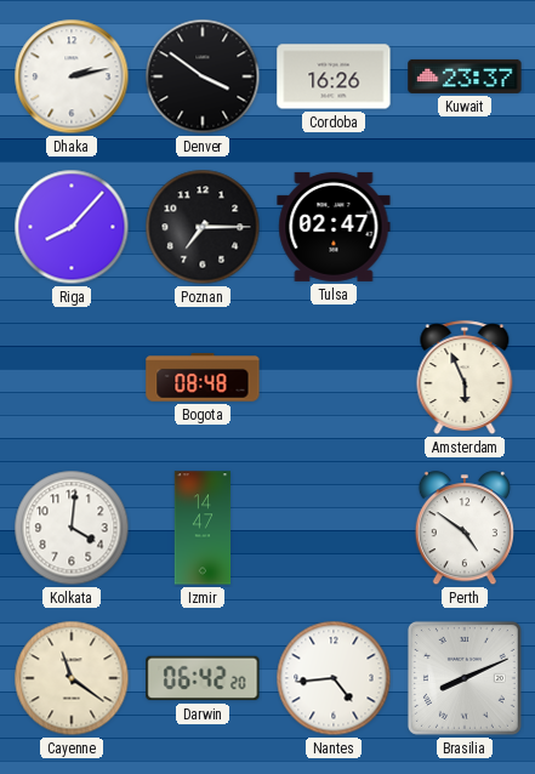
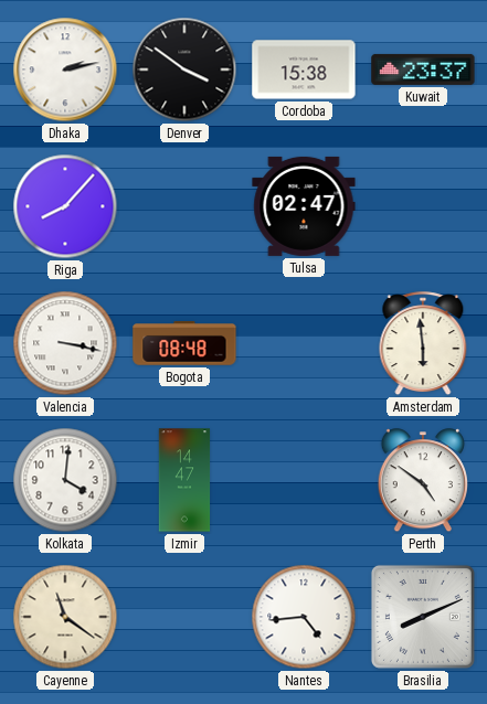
Cordoba: 16:26 -> 15:38 (304, 70)
Poznan: 7:15 -> none (203, 227)
Valencia: none -> 3:17 (65, 343)
Amsterdam: 5:56 -> 5:59 (423, 344)
Darwin: 06:42 -> none (203, 678)
